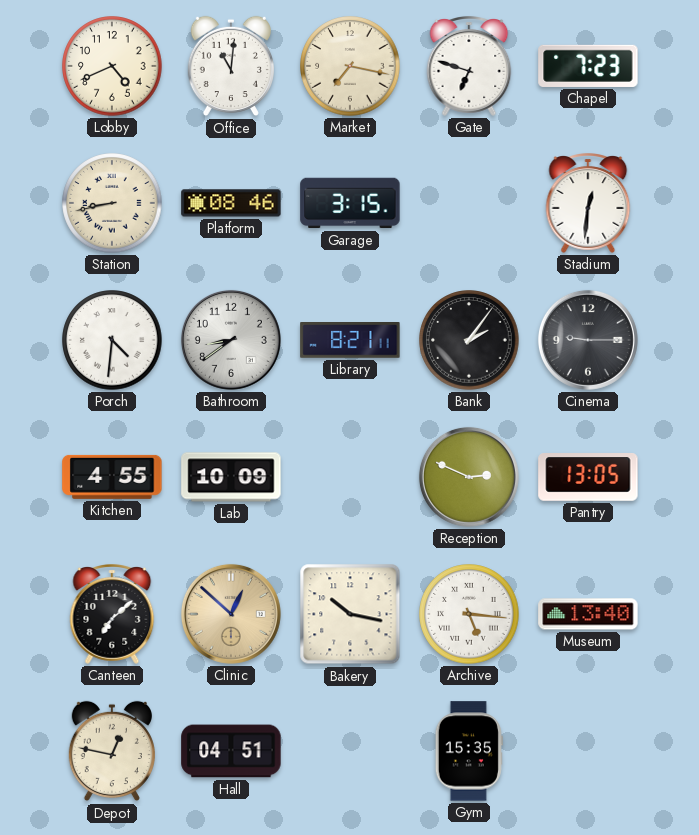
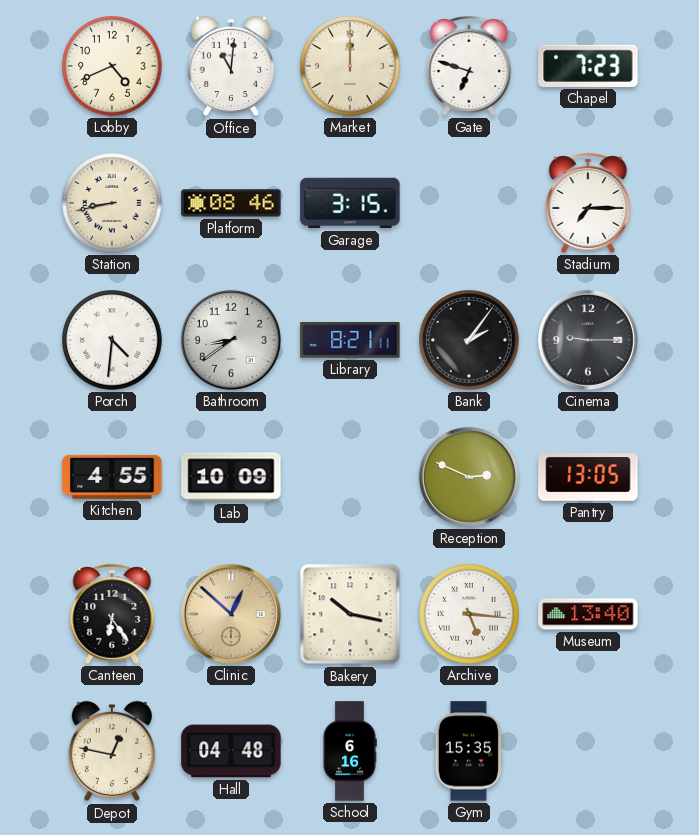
Market: 7:17 -> 12:00 (350, 66)
Stadium: 12:31 -> 7:15 (588, 204)
Canteen: 7:08 -> 6:24 (112, 615)
Hall: 04:51 -> 04:48 (231, 751)
School: none -> 6:16 (350, 751)
